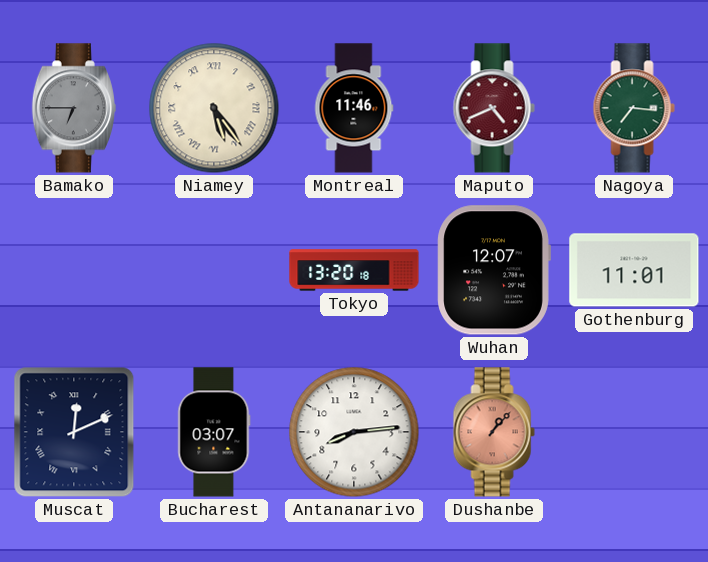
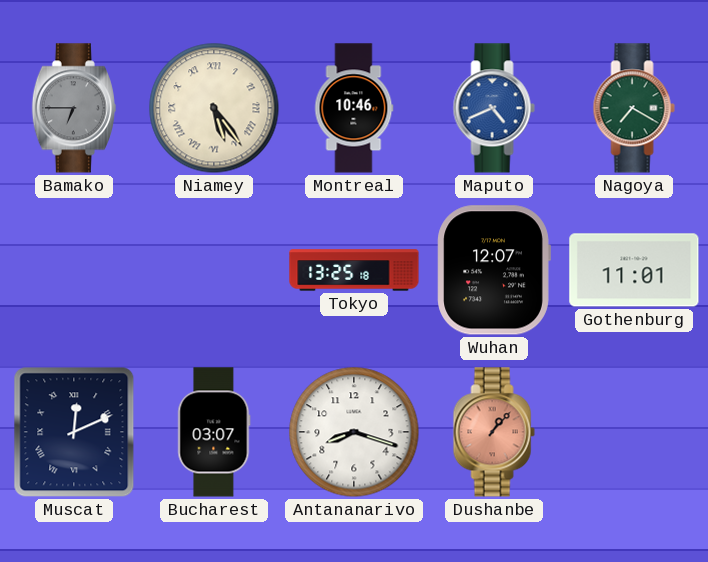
Montreal: 11:46 -> 10:46 (354, 108)
Maputo dial: burgundy -> blue (494, 108)
Nagoya: 7:16 -> 7:20 (634, 108)
Tokyo: 13:20 -> 13:25 (354, 270)
Antananarivo: 8:14 -> 8:18 (354, 432)
